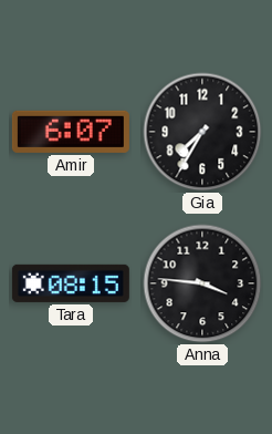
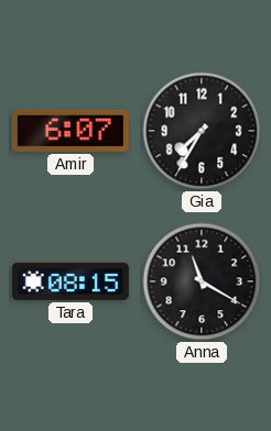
Anna: 3:46 -> 11:20 (202, 281)
